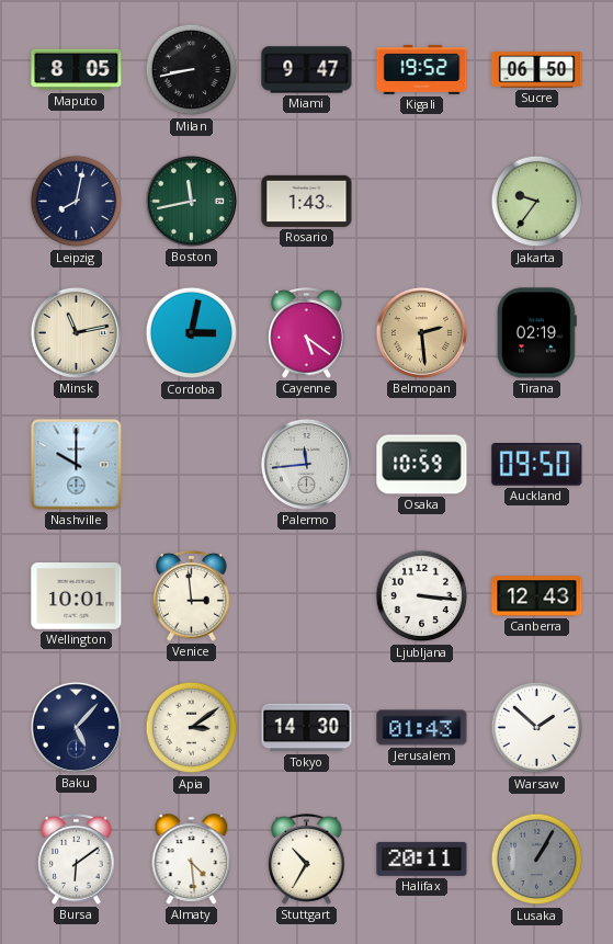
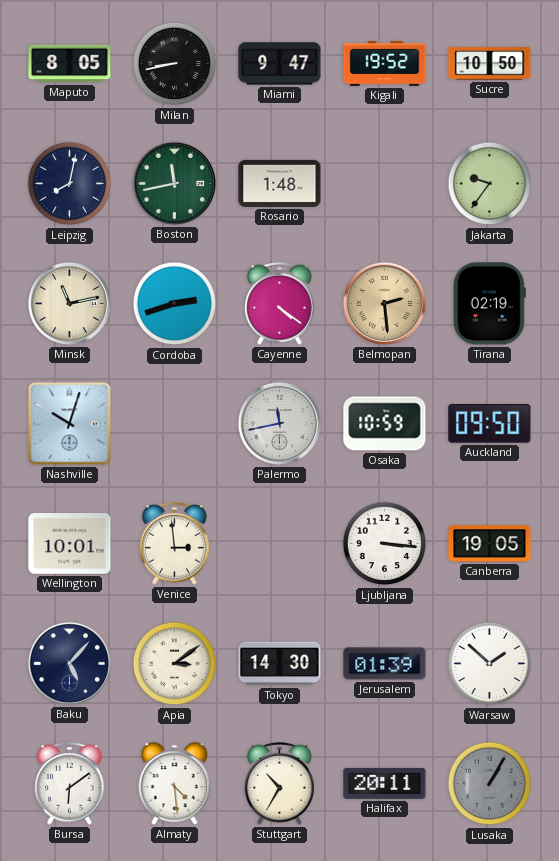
Sucre: 06:50 -> 10:50 (490, 64)
Rosario: 1:43 -> 1:48 (280, 183)
Cordoba: 3:02 -> 2:42 (175, 304)
Cayenne: 5:21 -> 4:21 (280, 304)
Nashville: 10:00 -> 10:03 (70, 424)
Palermo: 11:44 -> 11:43 (279, 423)
Canberra: 12:43 -> 19:05 (490, 544)
Jerusalem: 01:43 -> 01:39 (385, 664)
